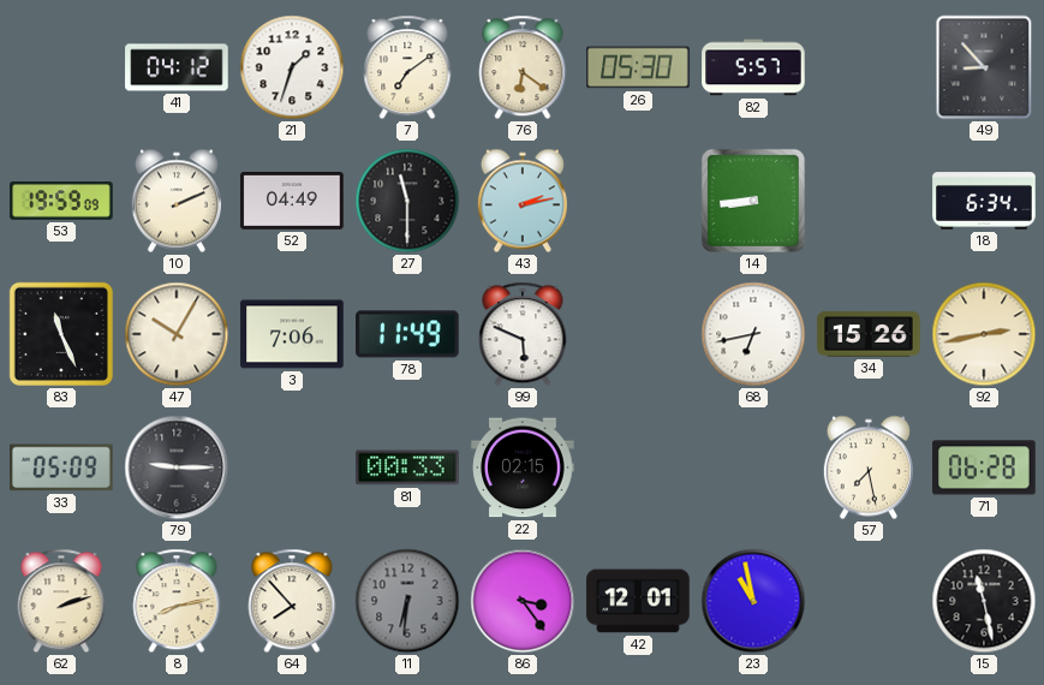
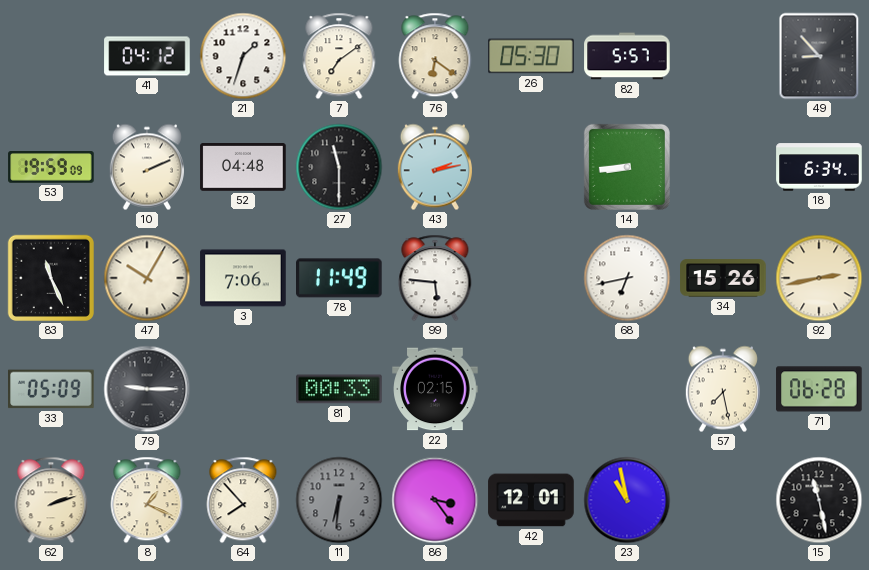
52: 04:49 -> 04:48 (243, 168)
99: 5:49 -> 5:46 (435, 278)
8: 8:13 -> 1:19 (147, 500)
